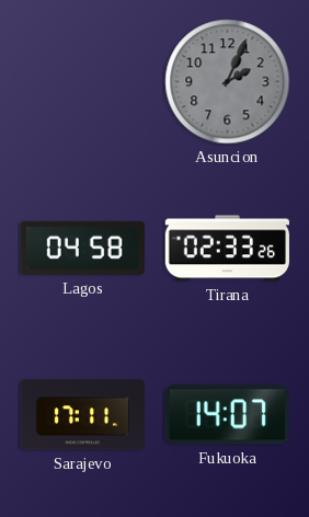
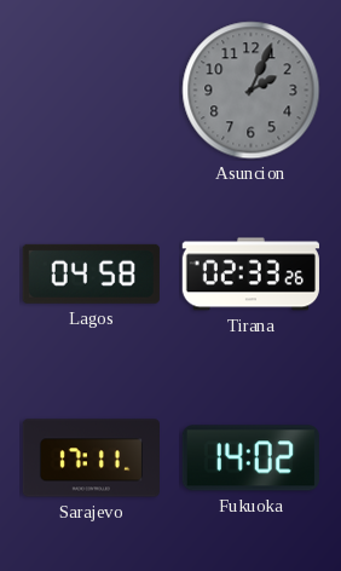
Fukuoka: 14:07 -> 14:02 (250, 458)
